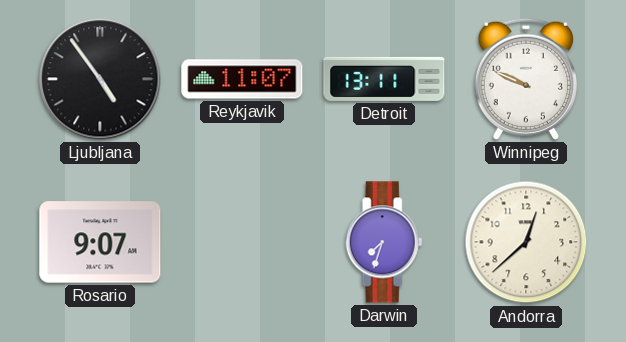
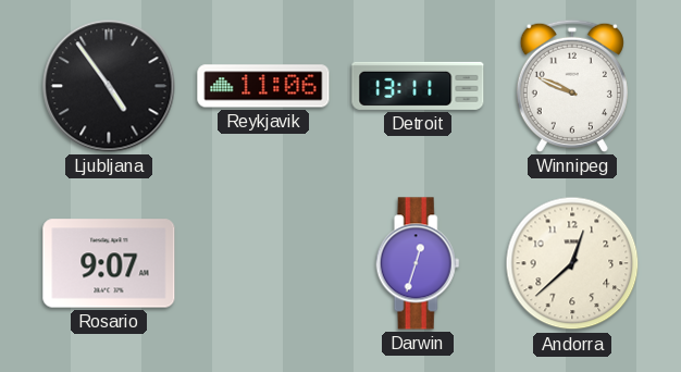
Reykjavik: 11:07 -> 11:06 (263, 86)
Darwin: 7:33 -> 12:33 (418, 263)
